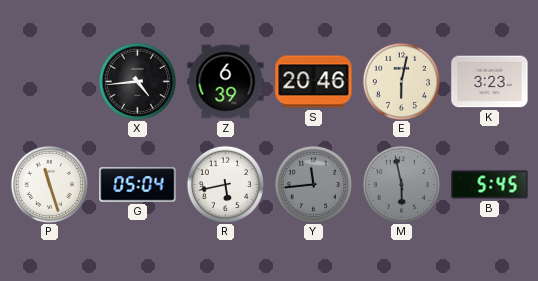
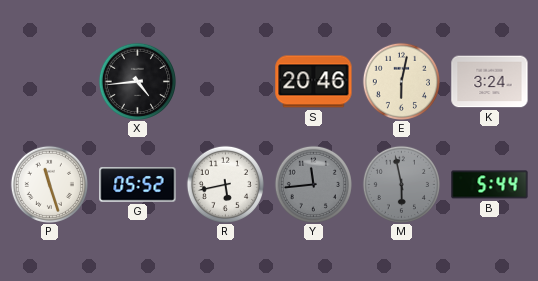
Z: 6:39 -> none (226, 82)
K: 3:23 -> 3:24 (490, 82)
G: 05:04 -> 05:52 (138, 185)
B: 5:45 -> 5:44 (490, 185)
